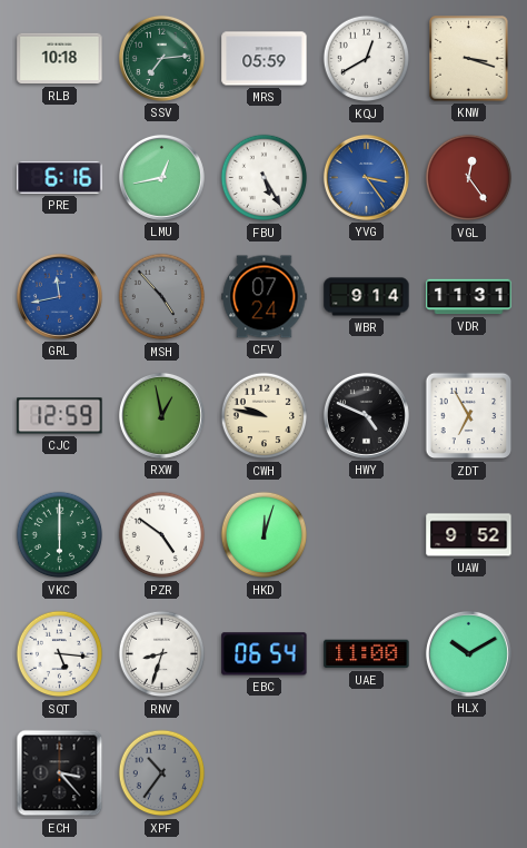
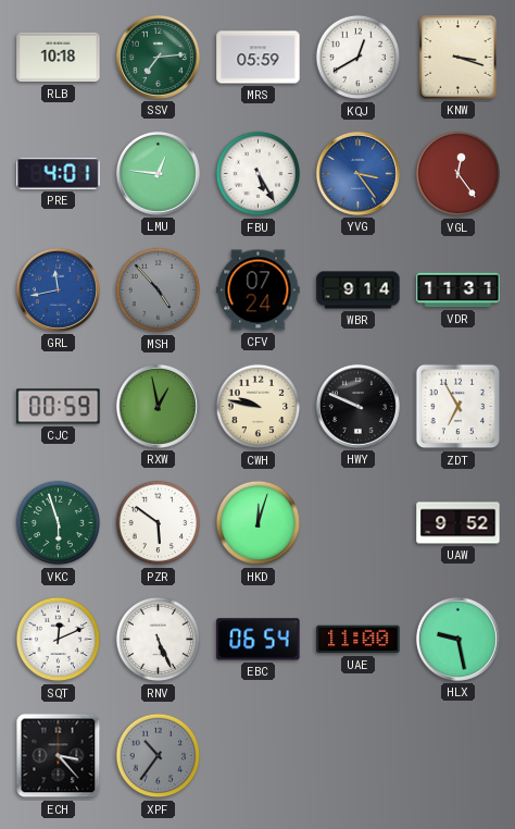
PRE: 6:16 -> 4:01 (59, 173)
LMU: 12:43 -> 12:46 (158, 173)
CJC: 12:59 -> 00:59 (59, 407)
HWY: 4:49 -> 9:49 (357, 406)
VKC: 6:00 -> 5:57 (59, 523)
PZR: 4:51 -> 5:51 (159, 523)
SQT: 5:16 -> 12:11 (59, 640)
RNV: 8:33 -> 5:26 (159, 640)
HLX: 10:10 -> 9:28 (457, 639)
